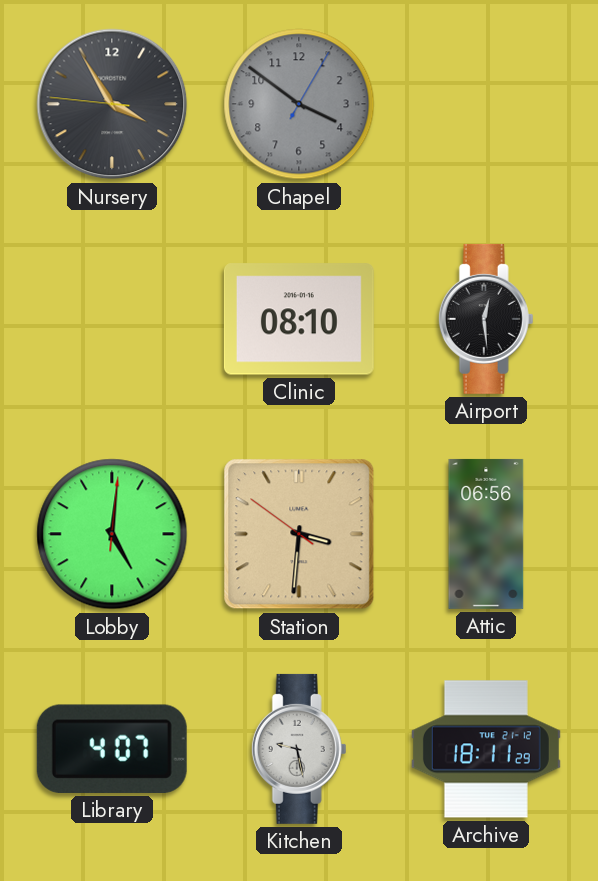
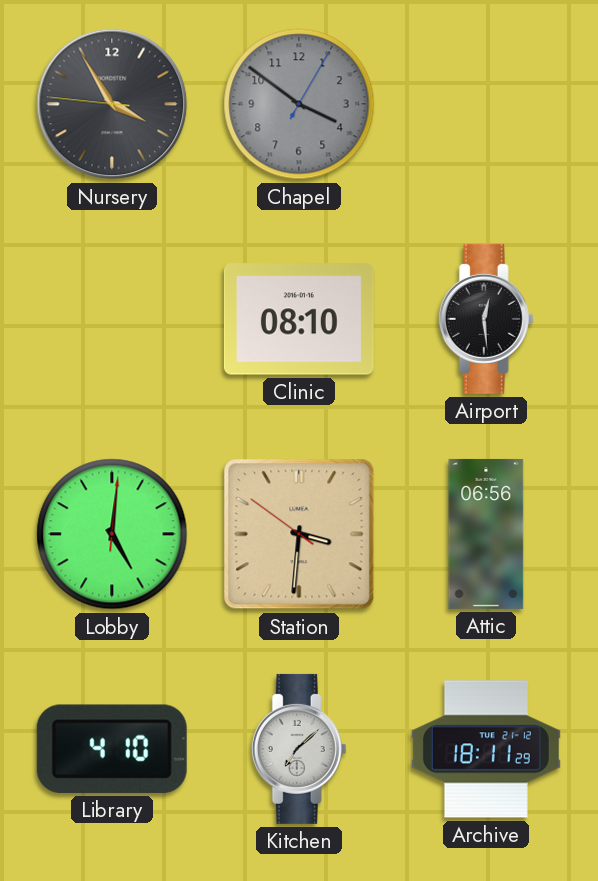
Library: 4:07 -> 4:10 (112, 749)
Kitchen: 9:28 -> 7:08 (299, 749)
